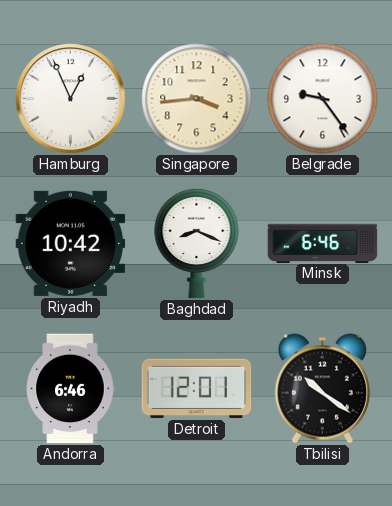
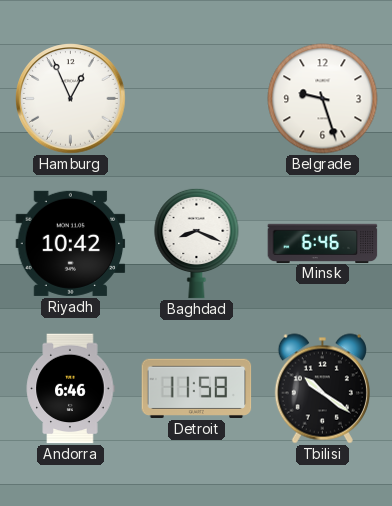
Singapore: 3:44 -> none (197, 99)
Belgrade: 9:24 -> 9:27 (323, 99)
Detroit: 12:01 -> 11:58 (197, 388)
